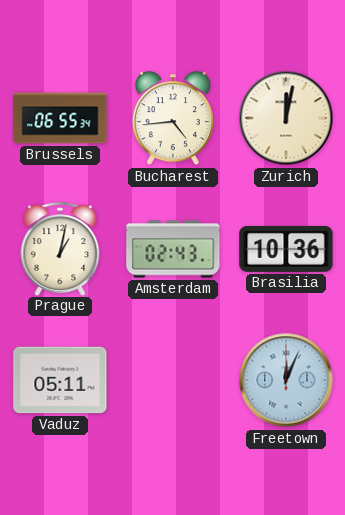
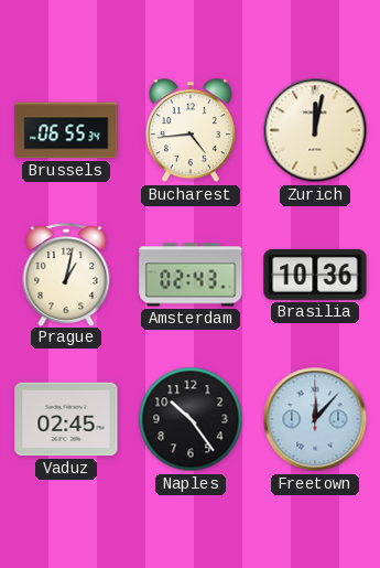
Vaduz: 05:11 -> 02:45 (66, 419)
Naples: none -> 10:24 (191, 419)
Freetown: 12:04 -> 12:07 (315, 419)
